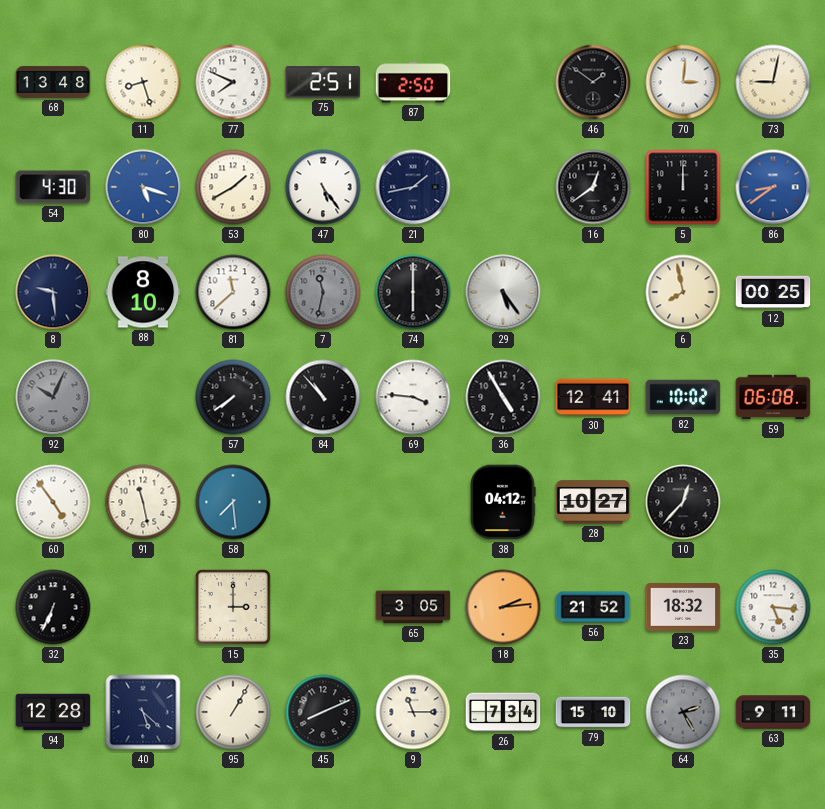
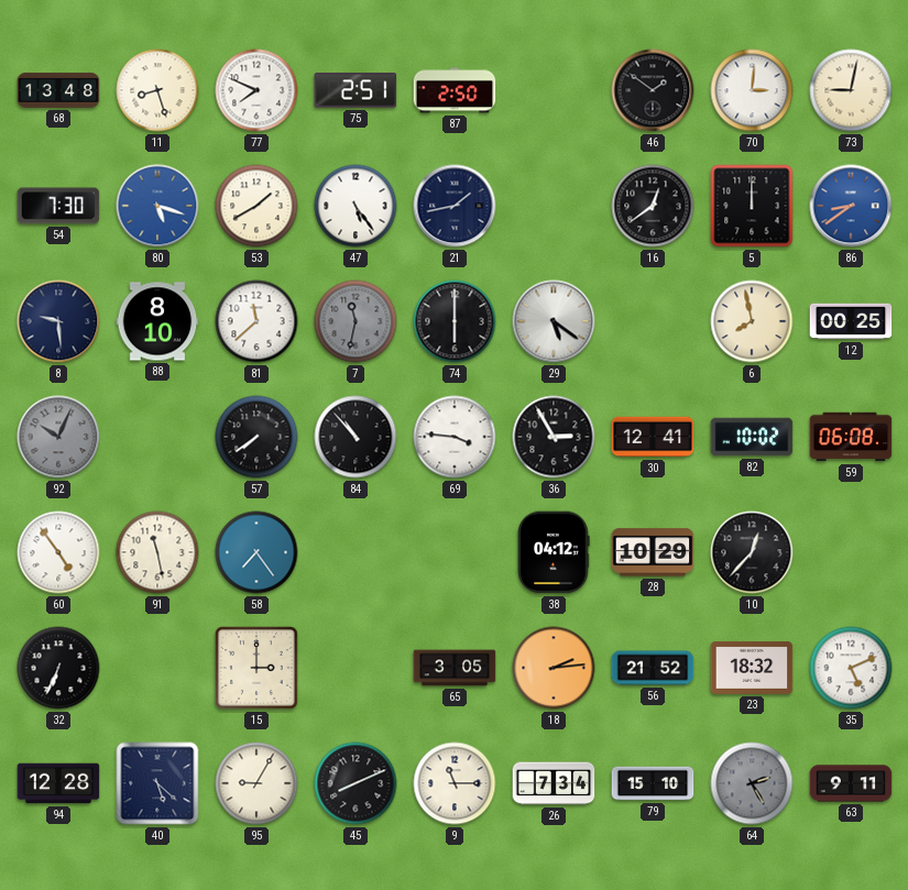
54: 4:30 -> 7:30 (58, 206)
29: 5:24 -> 5:21 (554, 321)
36: 4:55 -> 2:55 (554, 437)
58: 7:29 -> 7:24 (256, 552)
28: 10:27 -> 10:29 (653, 552)
35: 5:16 -> 5:11 (851, 668)
95: 1:05 -> 9:05 (256, 783)
